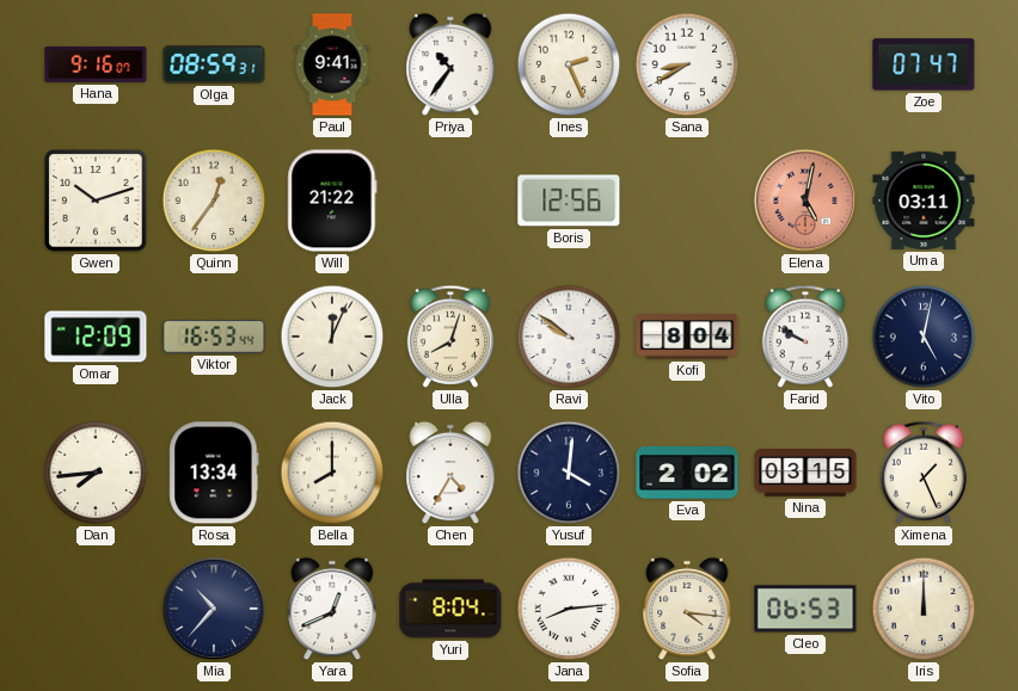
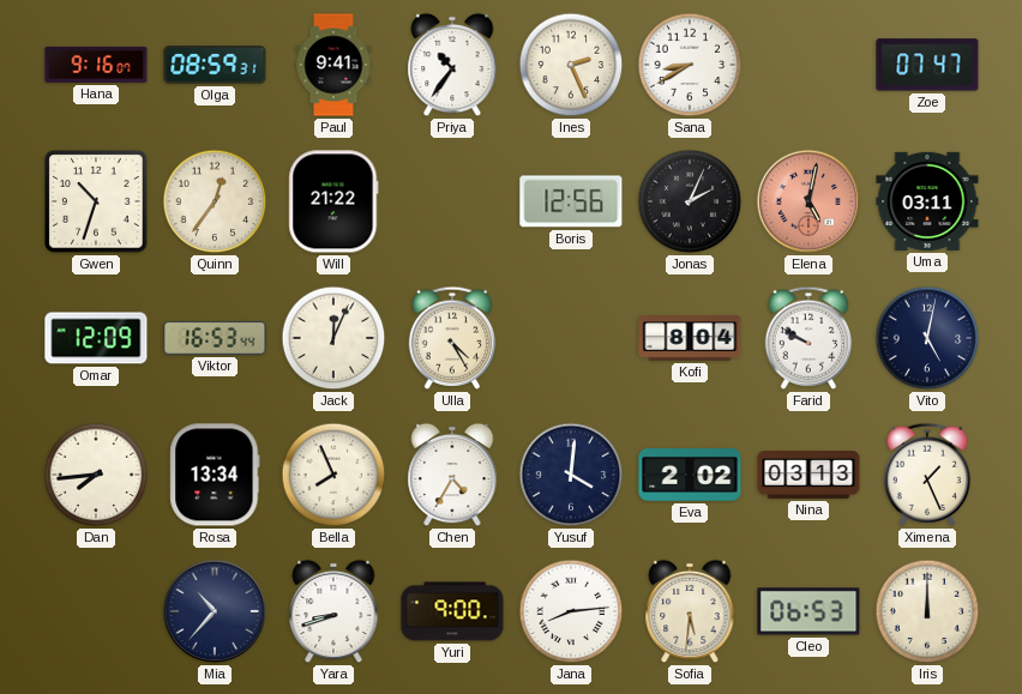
Gwen: 10:12 -> 10:33 (96, 201)
Jonas: none -> 2:04 (690, 201)
Ulla: 8:03 -> 4:25 (452, 338)
Ravi: 9:51 -> none (569, 337)
Bella: 8:00 -> 7:56 (333, 475)
Nina: 03:15 -> 03:13 (808, 476)
Yara: 12:41 -> 8:42 (333, 611)
Yuri: 8:04 -> 9:00 (452, 611)
Sofia: 4:16 -> 5:31 (690, 611)
